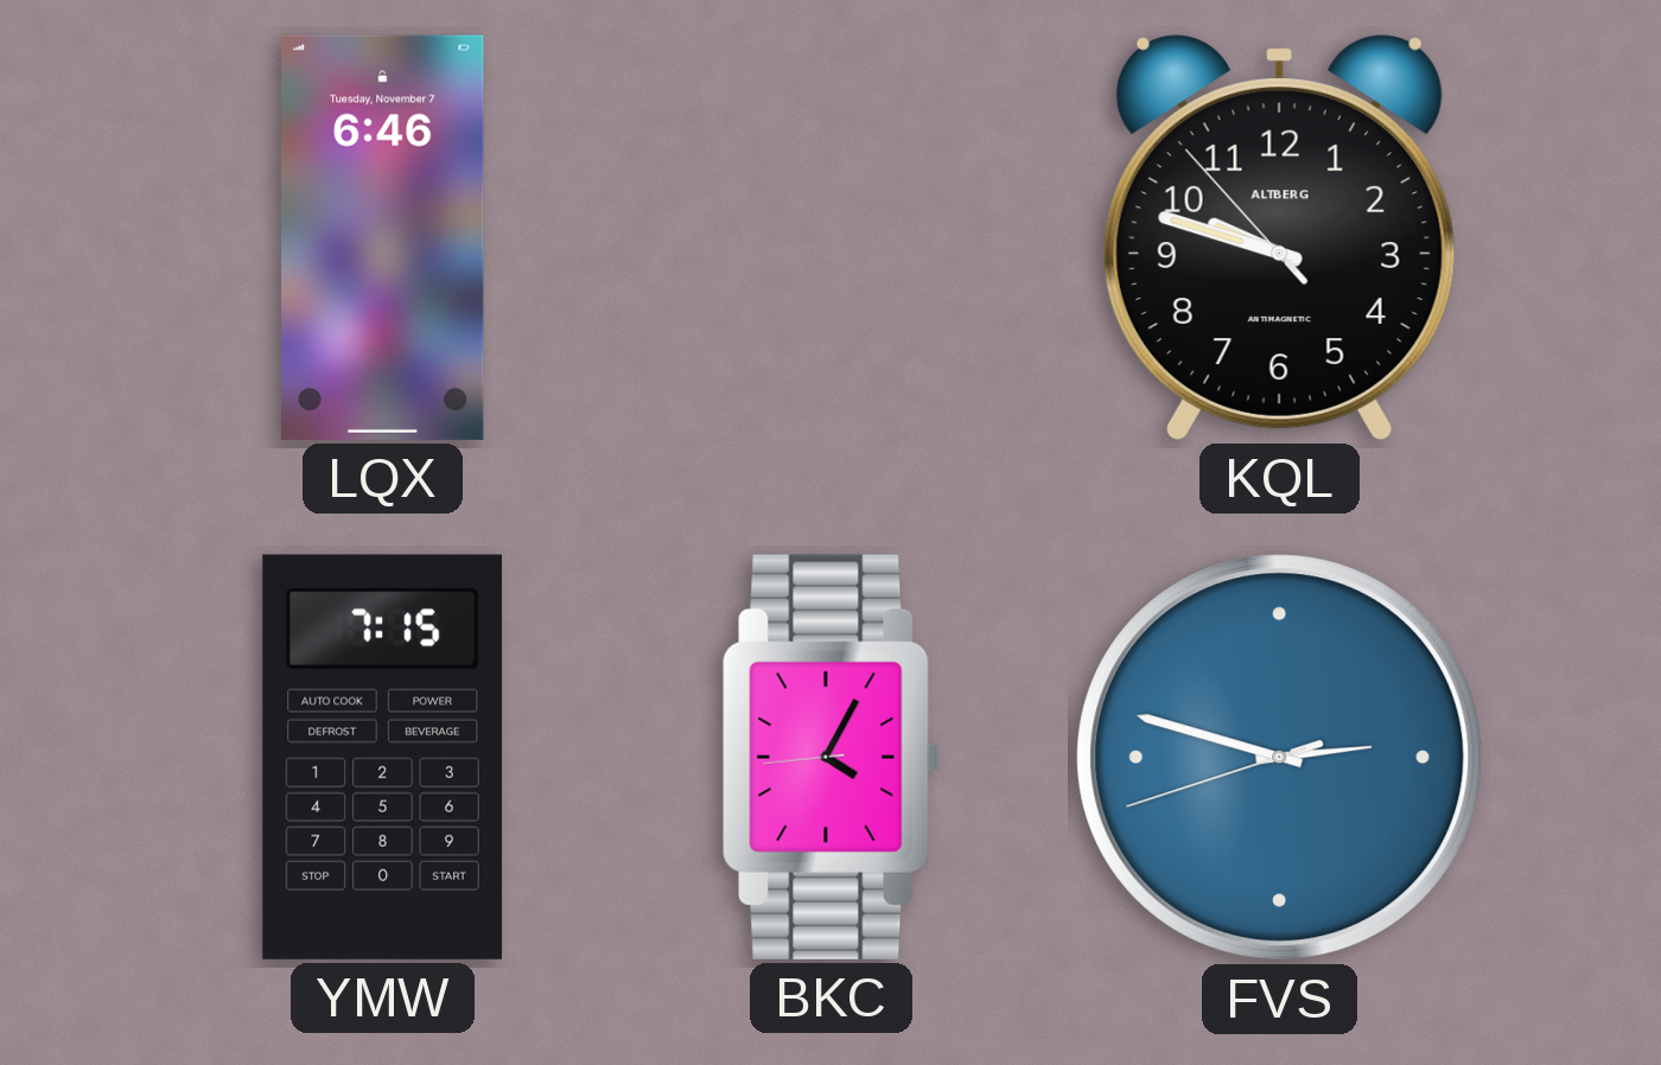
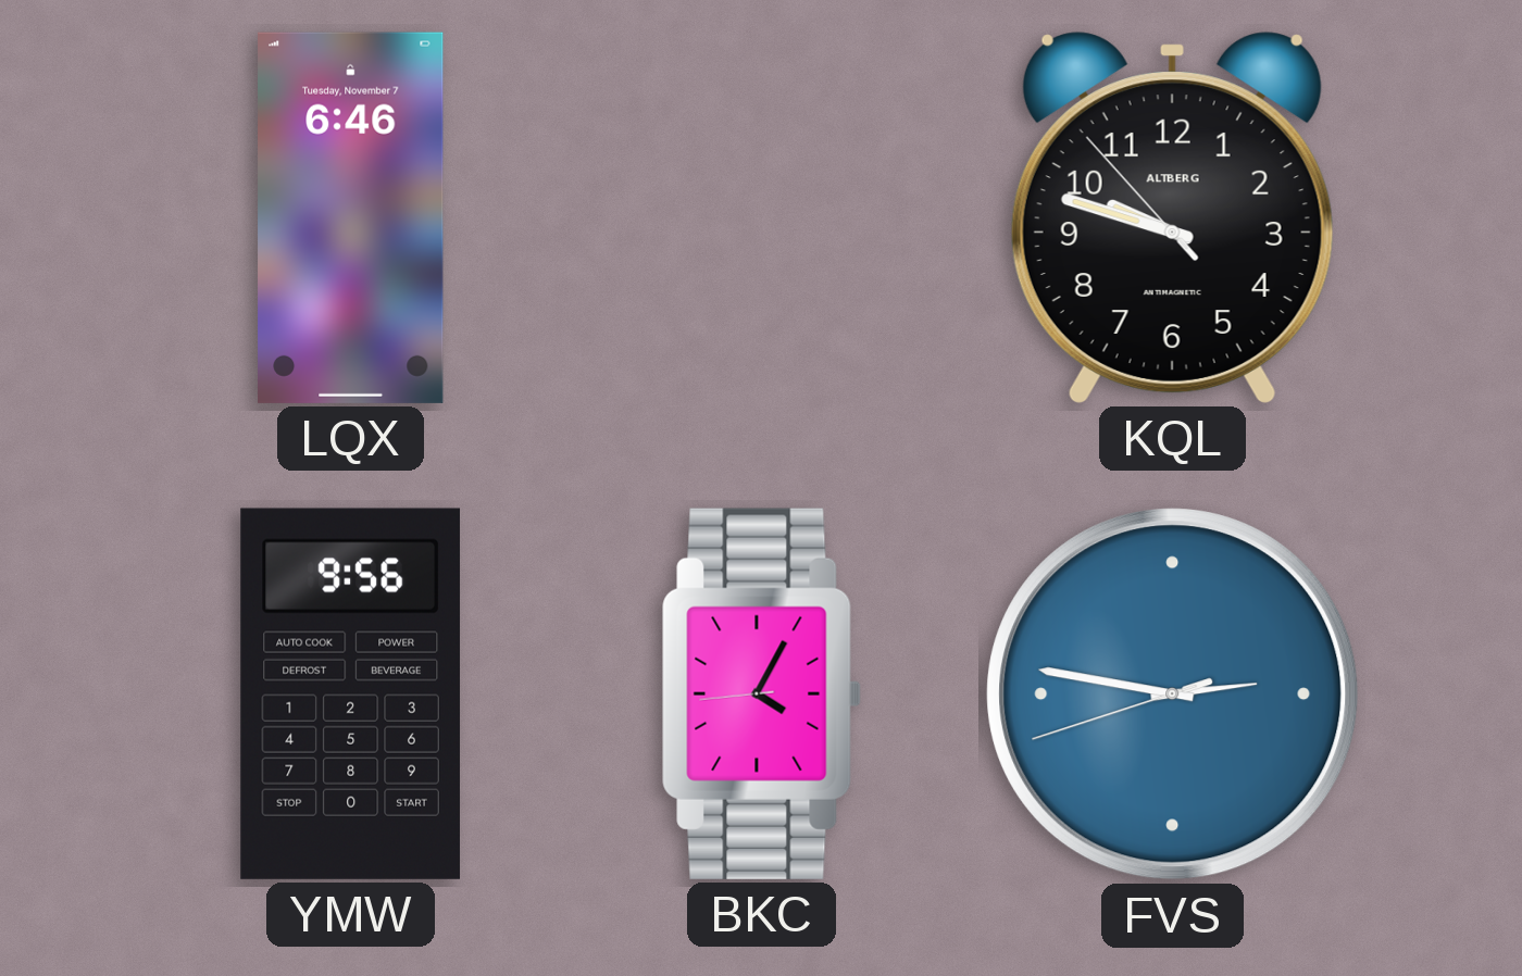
YMW: 7:15 -> 9:56 (350, 693)
FVS: 2:47 -> 2:46 (1173, 695)
